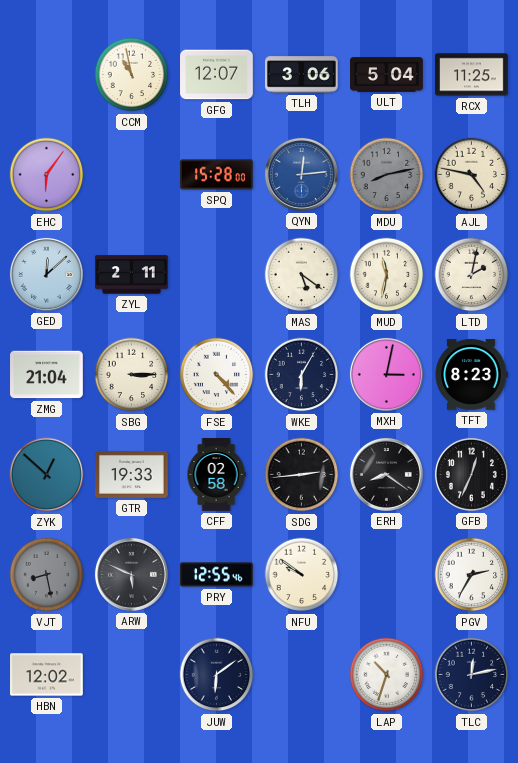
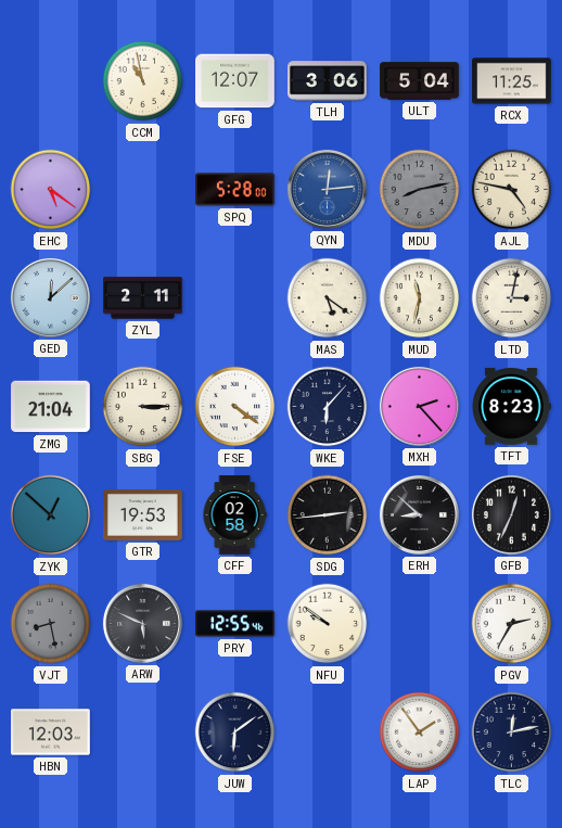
EHC: 6:06 -> 5:21 (51, 190)
SPQ: 15:28 -> 5:28 (235, 190)
LTD: 2:02 -> 3:02 (512, 298)
FSE: 4:23 -> 4:21 (235, 407)
WKE: 6:05 -> 6:07 (328, 407)
MXH: 3:02 -> 2:23 (419, 406)
GTR: 19:33 -> 19:53 (143, 514)
ERH: 8:21 -> 8:52 (419, 514)
HBN: 12:02 -> 12:03 (51, 733)
LAP: 10:33 -> 1:54 (420, 733)
